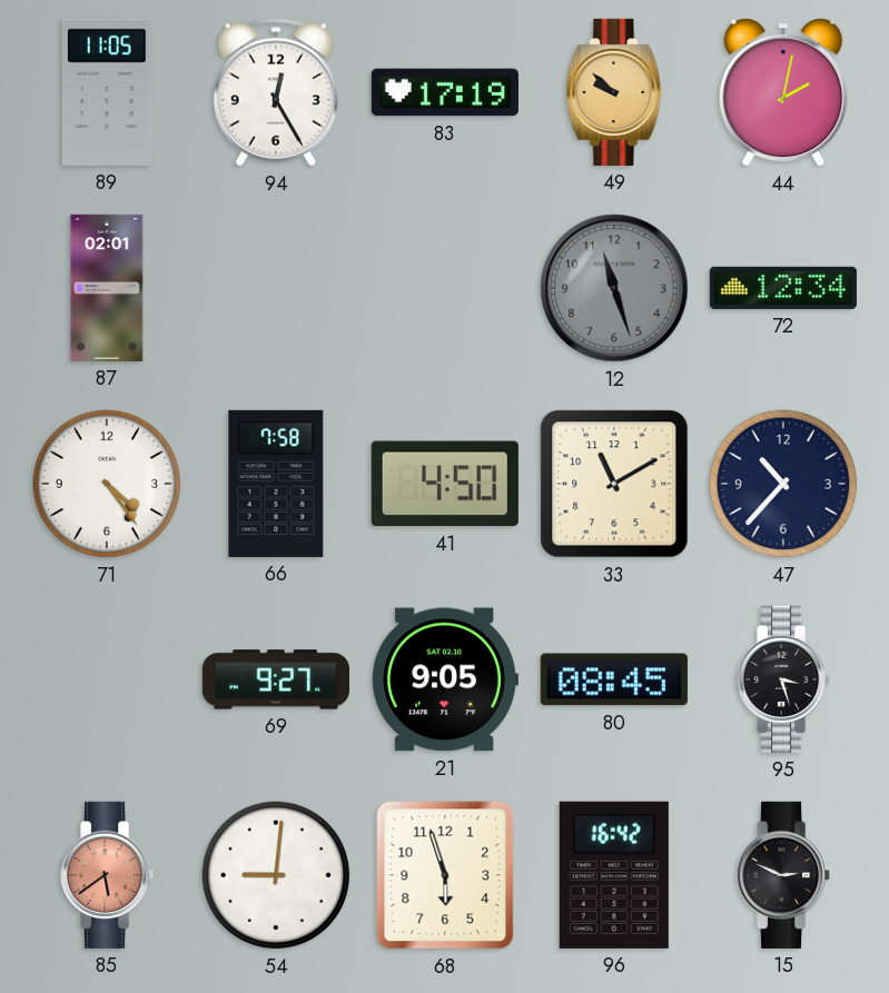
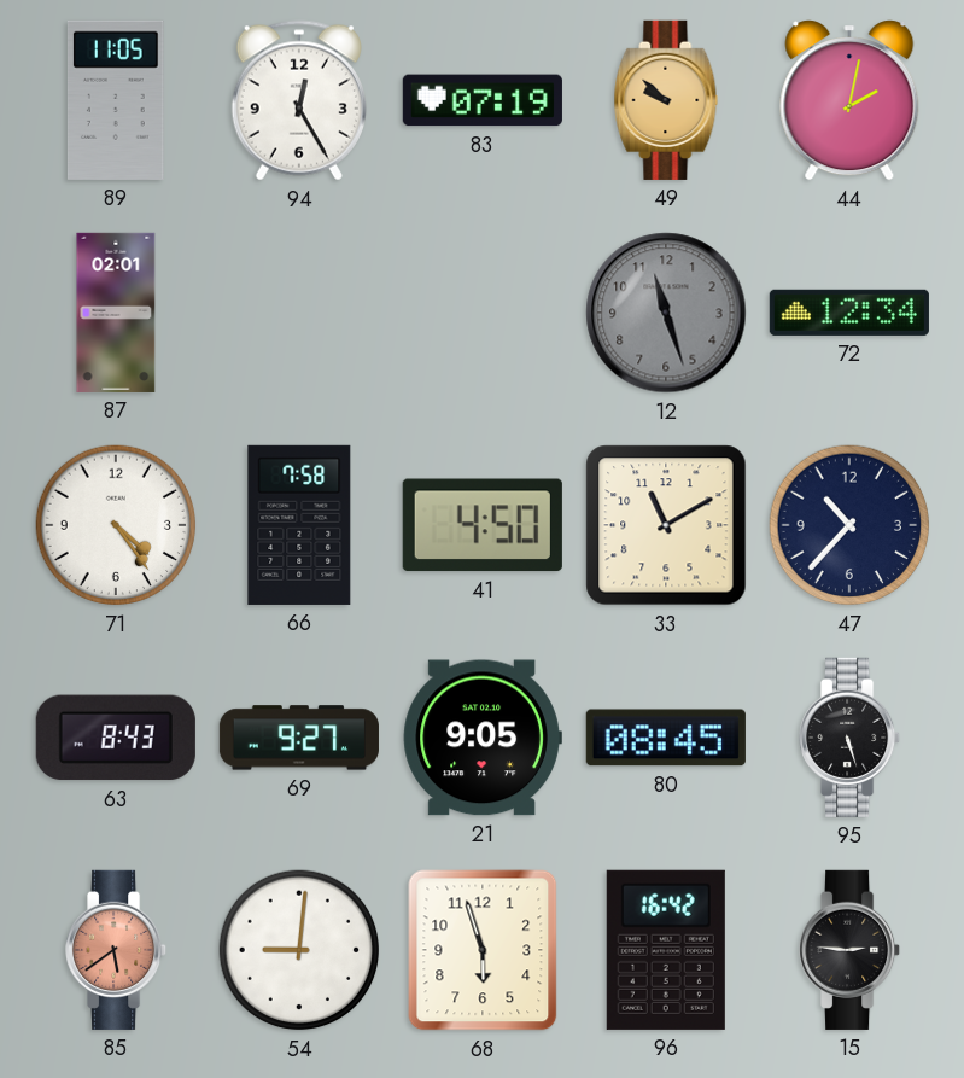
83: 17:19 -> 07:19 (483, 100)
63: none -> 8:43 (116, 738)
95: 3:27 -> 5:27 (851, 738)
15: 2:49 -> 2:46 (851, 950)
